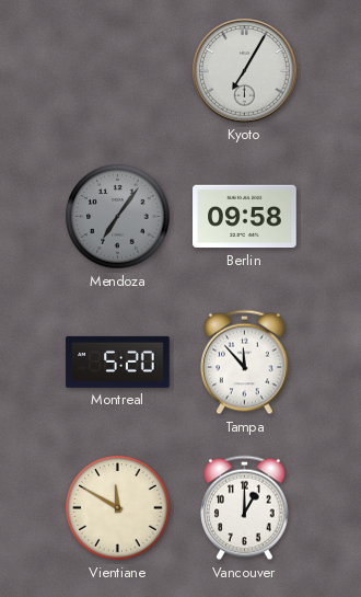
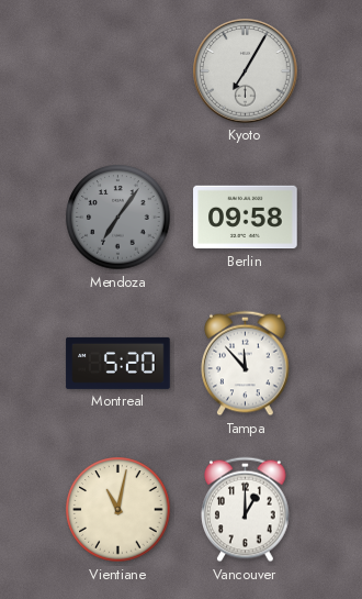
Vientiane: 11:50 -> 11:02 (118, 510)
